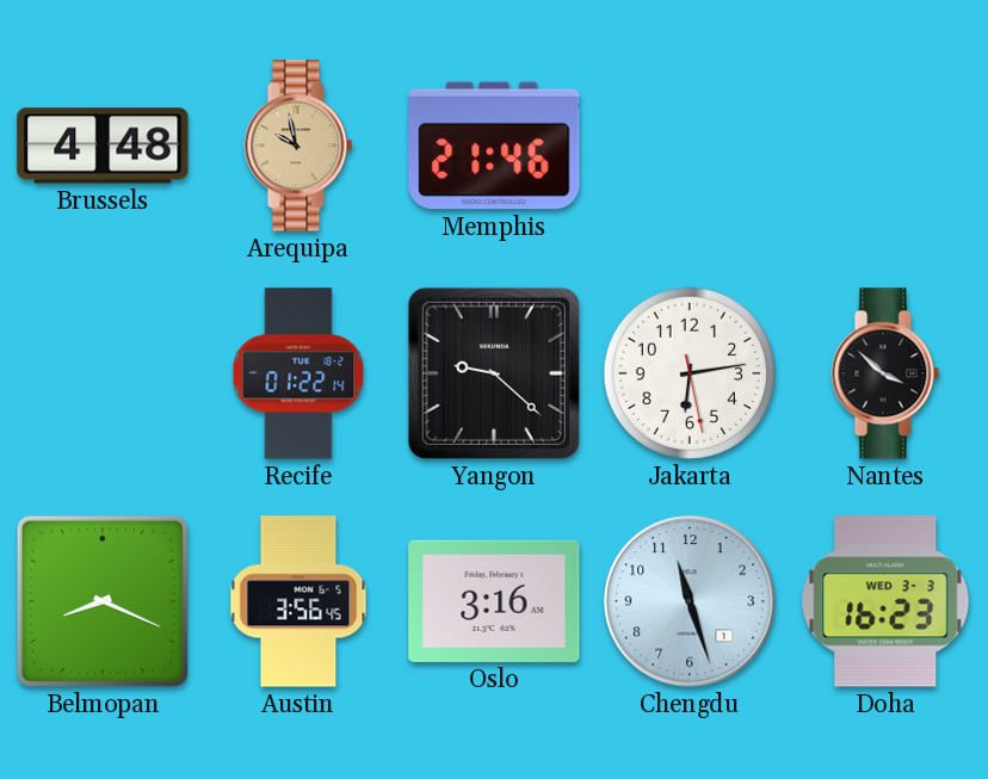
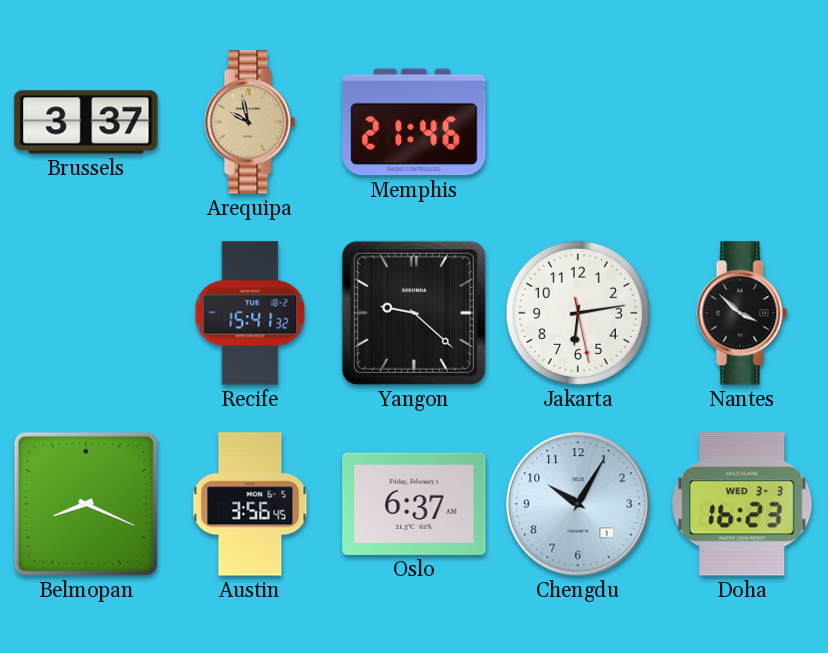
Brussels: 4:48 -> 3:37 (86, 122)
Recife: 01:22 -> 15:41 (250, 313)
Oslo: 3:16 -> 6:37 (414, 504)
Chengdu: 11:27 -> 10:05 (578, 504)
